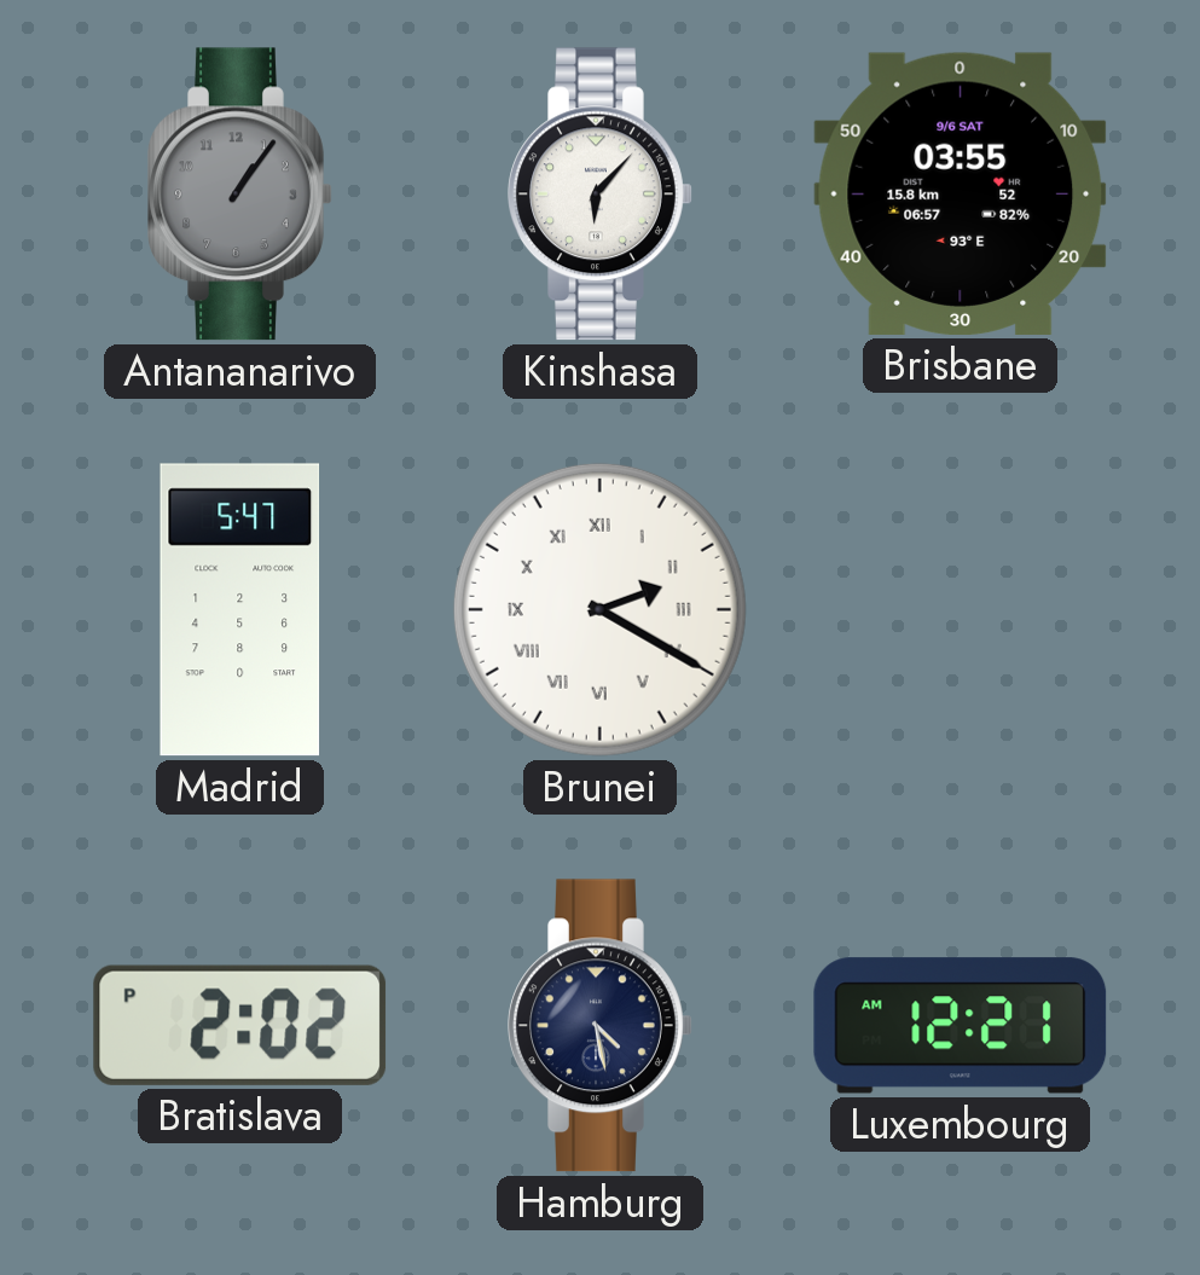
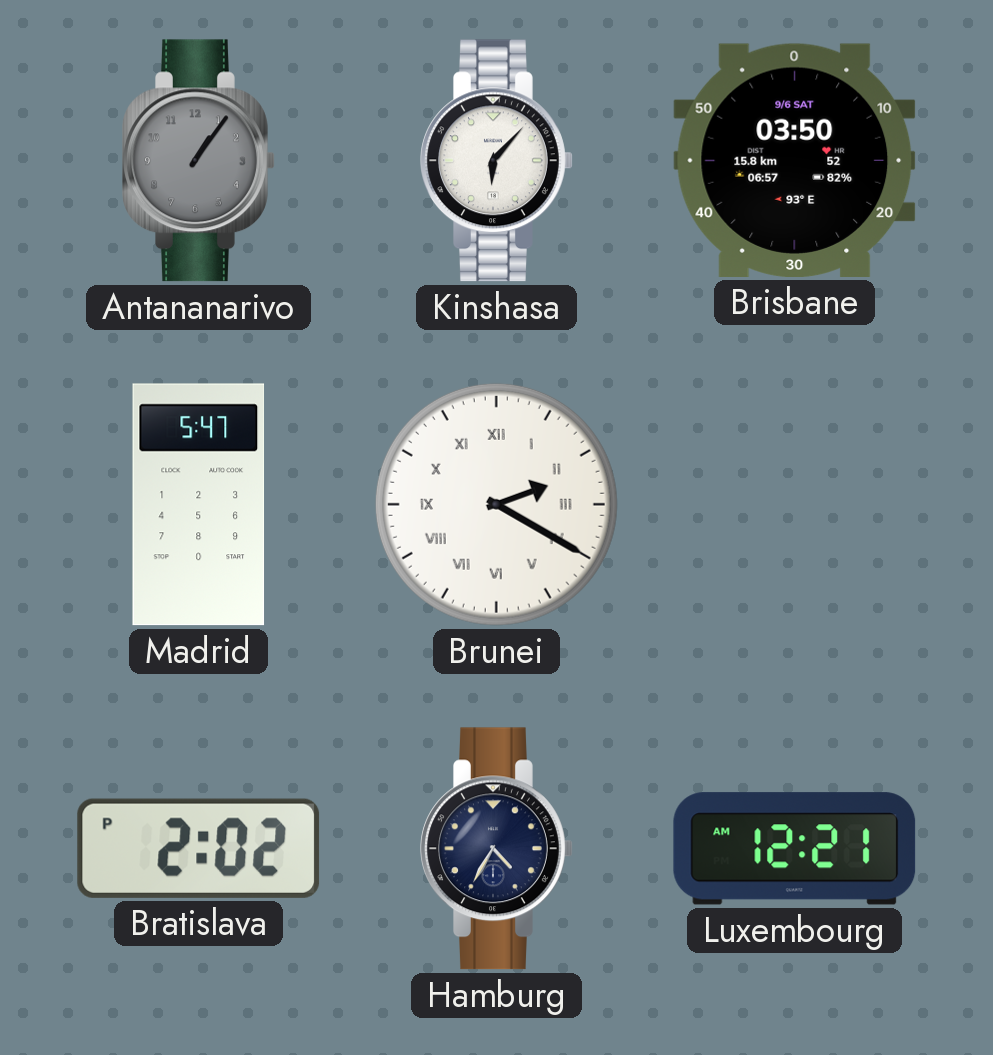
Brisbane: 03:55 -> 03:50 (795, 160)
Hamburg: 4:28 -> 4:35 (497, 849)
